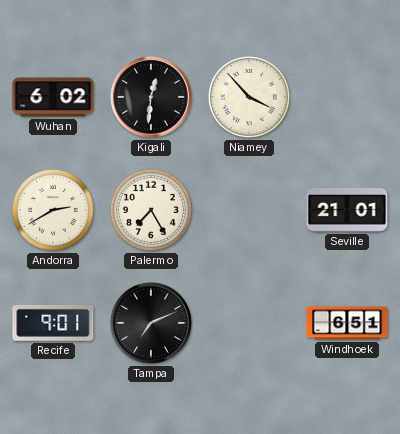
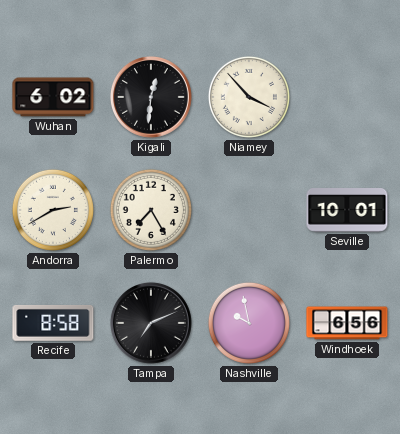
Seville: 21:01 -> 10:01 (347, 211)
Recife: 9:01 -> 8:58 (53, 323)
Nashville: none -> 9:58 (249, 323)
Windhoek: 6:51 -> 6:56 (347, 323)
